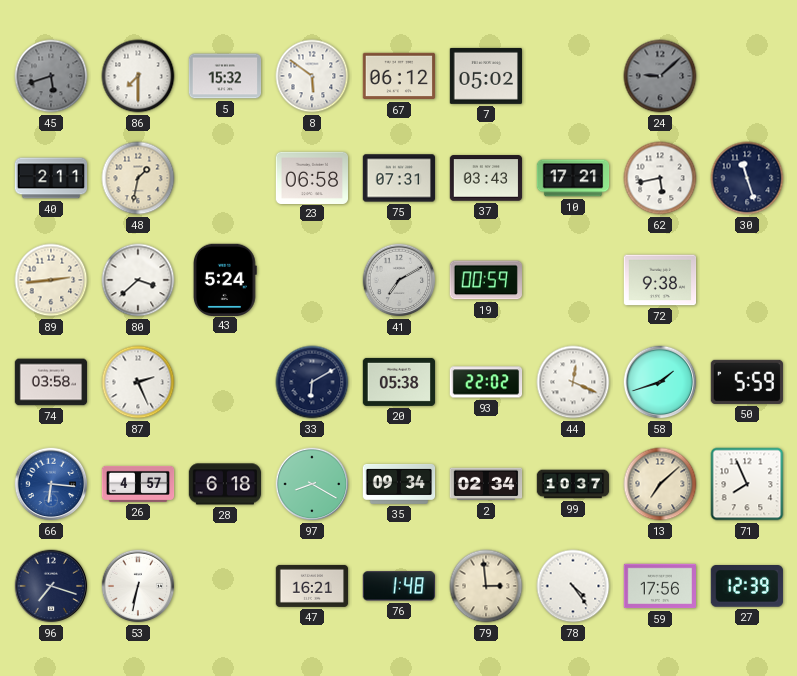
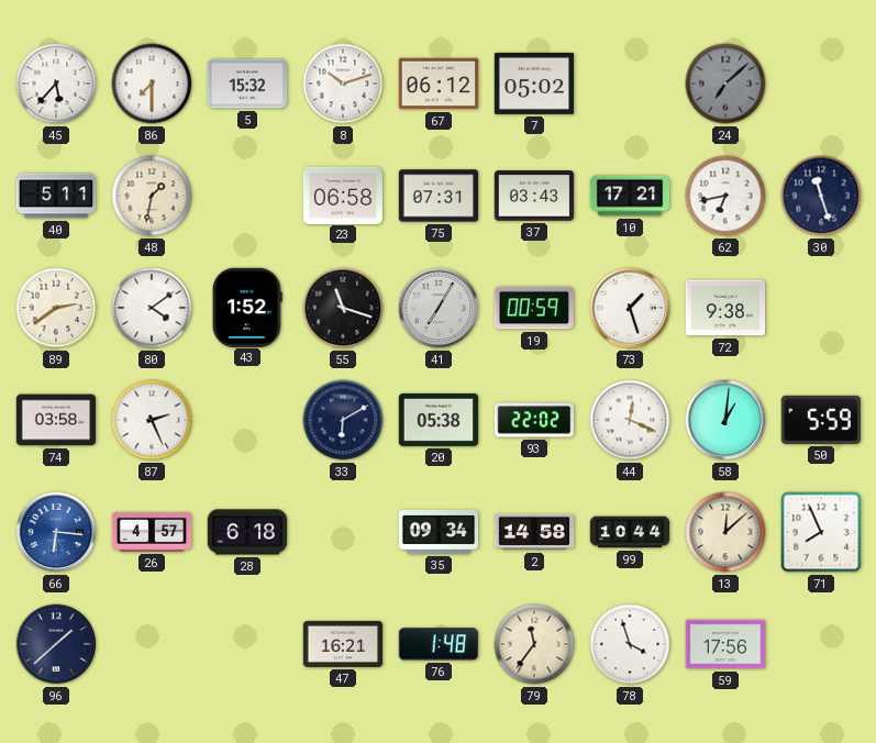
45: 5:42 -> 5:37 (56, 84)
45 dial: grey -> white (56, 84)
8: 5:51 -> 10:12 (343, 84)
24: 9:08 -> 7:08 (725, 84)
40: 2:11 -> 5:11 (56, 196)
62: 5:43 -> 6:43 (725, 196)
89: 2:44 -> 2:39 (56, 308)
80: 3:38 -> 4:09 (152, 308)
43: 5:24 -> 1:52 (247, 307)
55: none -> 11:18 (343, 308)
41: 7:10 -> 7:05 (439, 308)
73: none -> 1:27 (630, 308)
58: 1:42 -> 1:01 (725, 420)
97: 8:20 -> none (312, 484)
2: 02:34 -> 14:58 (534, 532)
99: 10:37 -> 10:44 (630, 532)
13: 7:08 -> 12:08 (725, 532)
96: 7:18 -> 1:38 (56, 644)
53: 6:32 -> none (138, 586)
79: 2:59 -> 11:36 (534, 644)
78: 4:24 -> 3:57 (630, 644)
27: 12:39 -> none (747, 587)
